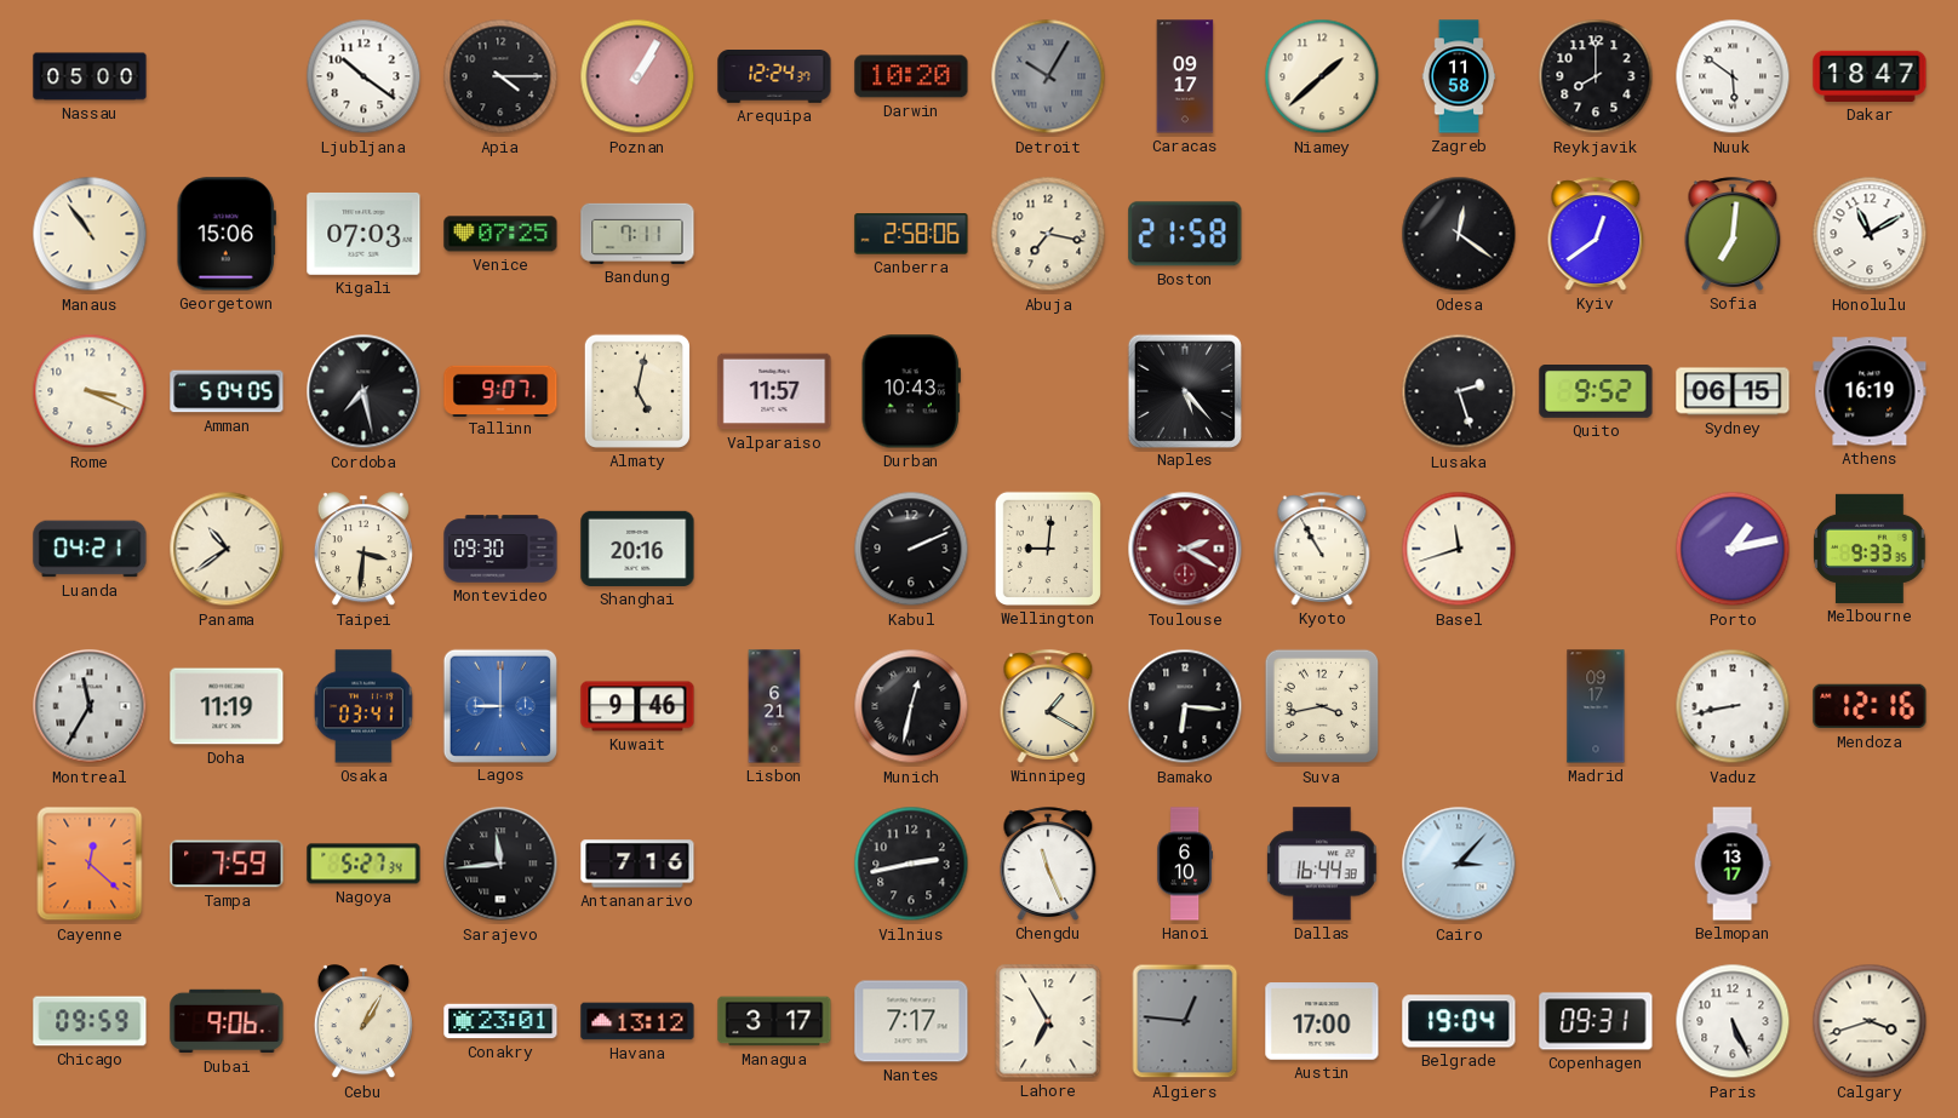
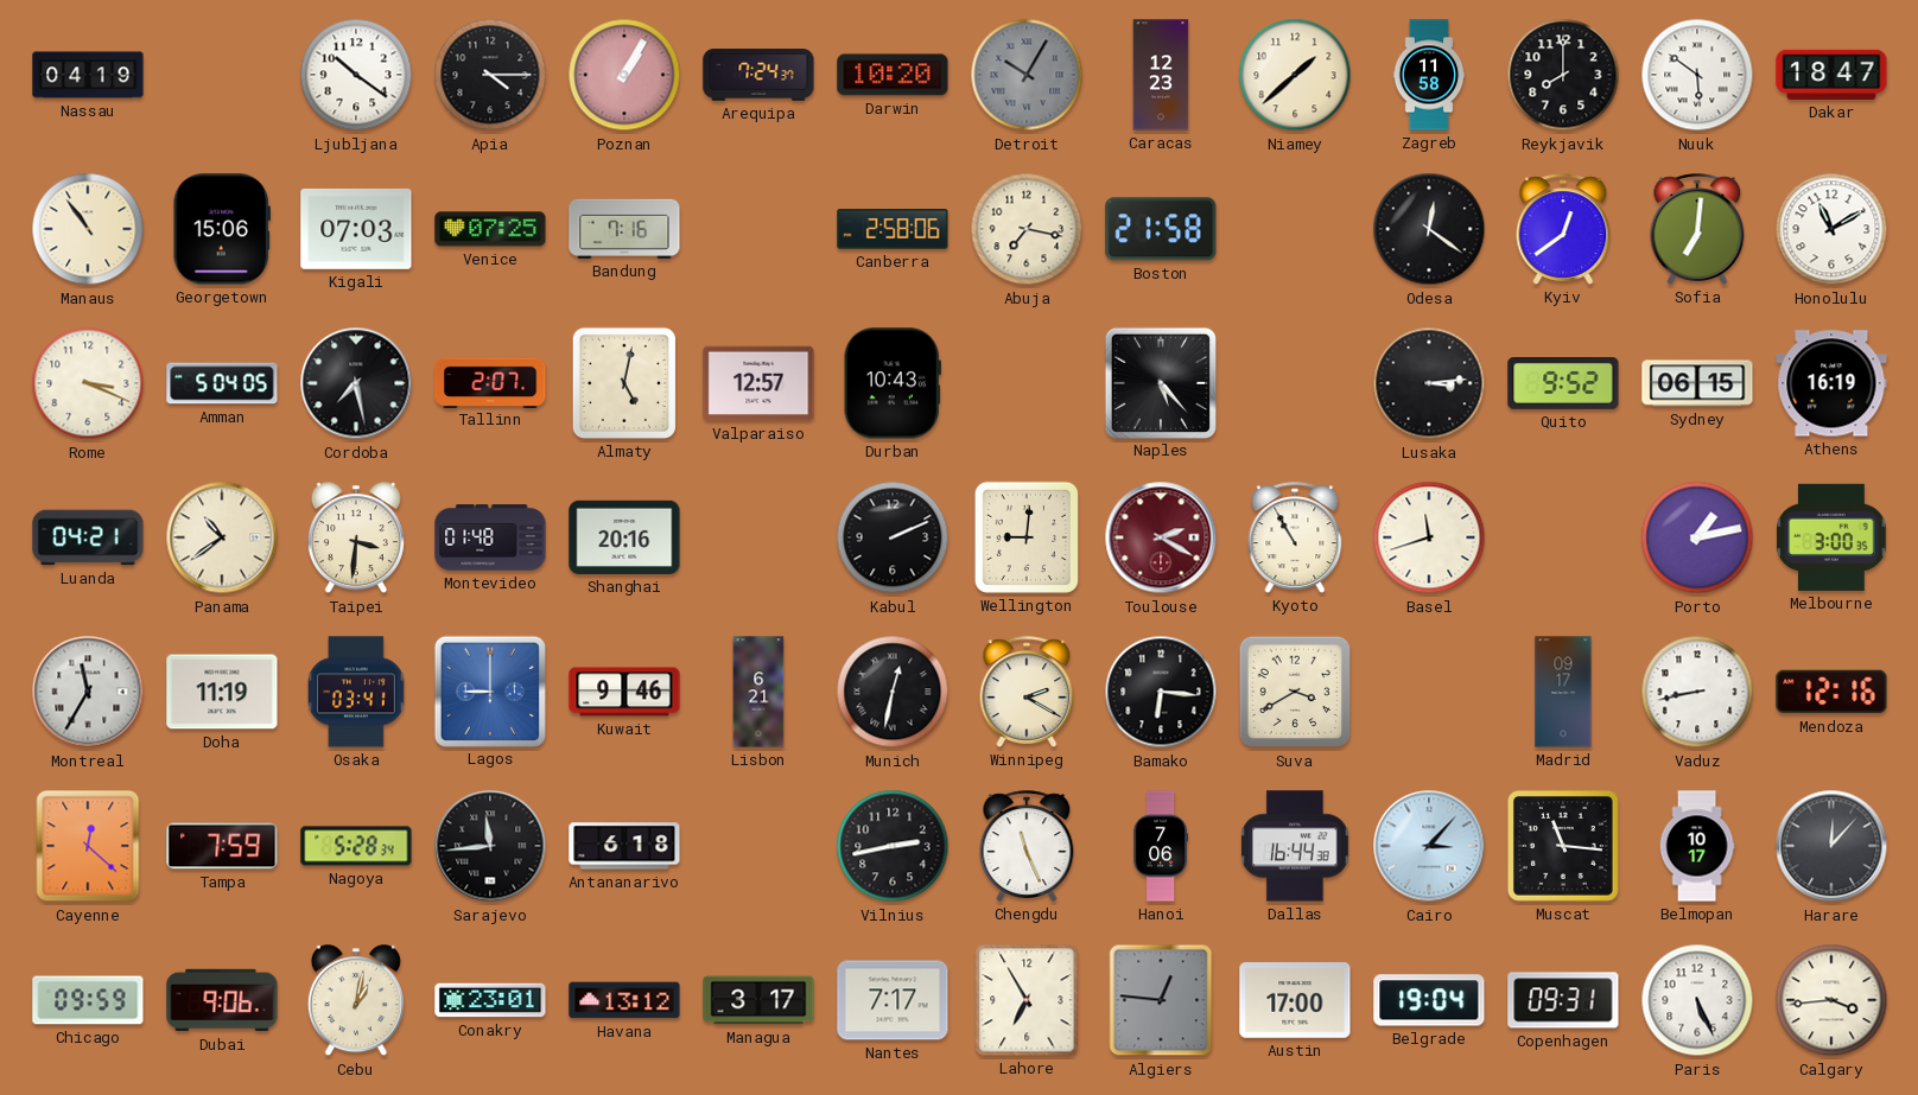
Nassau: 05:00 -> 04:19 (88, 75)
Arequipa: 12:24 -> 7:24 (758, 76)
Caracas: 09:17 -> 12:23 (1161, 75)
Bandung: 7:11 -> 7:16 (624, 229)
Tallinn: 9:07 -> 2:07 (490, 382)
Valparaiso: 11:57 -> 12:57 (758, 383)
Lusaka: 2:27 -> 3:14 (1429, 383)
Montevideo: 09:30 -> 01:48 (490, 537)
Melbourne: 9:33 -> 3:00 (1831, 537)
Winnipeg: 1:20 -> 2:20 (1027, 692)
Suva: 3:43 -> 3:40 (1295, 692)
Nagoya: 5:27 -> 5:28 (356, 846)
Antananarivo: 7:16 -> 6:18 (624, 846)
Hanoi: 6:10 -> 7:06 (1160, 846)
Muscat: none -> 11:16 (1564, 847)
Belmopan: 13:17 -> 10:17 (1697, 846)
Harare: none -> 12:07 (1831, 846)
Cebu: 1:05 -> 1:02 (356, 1001)
Calgary: 3:42 -> 3:44 (1831, 1000)
